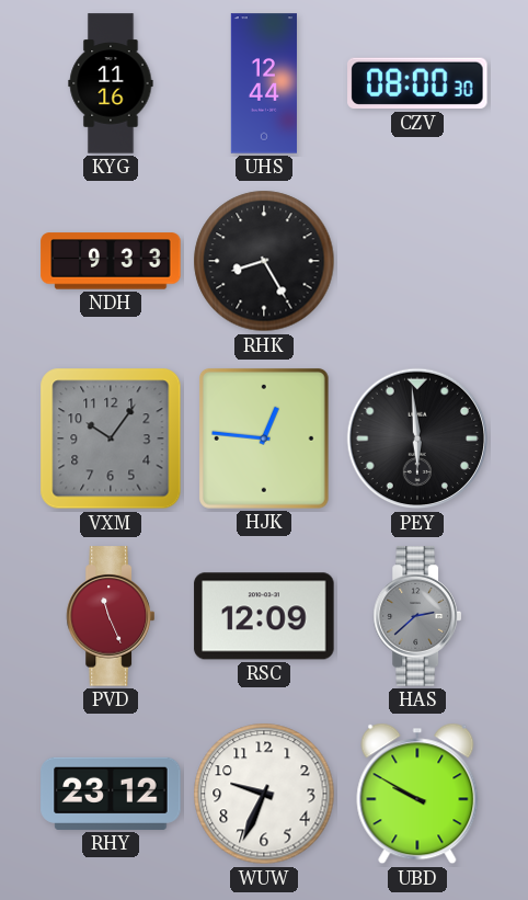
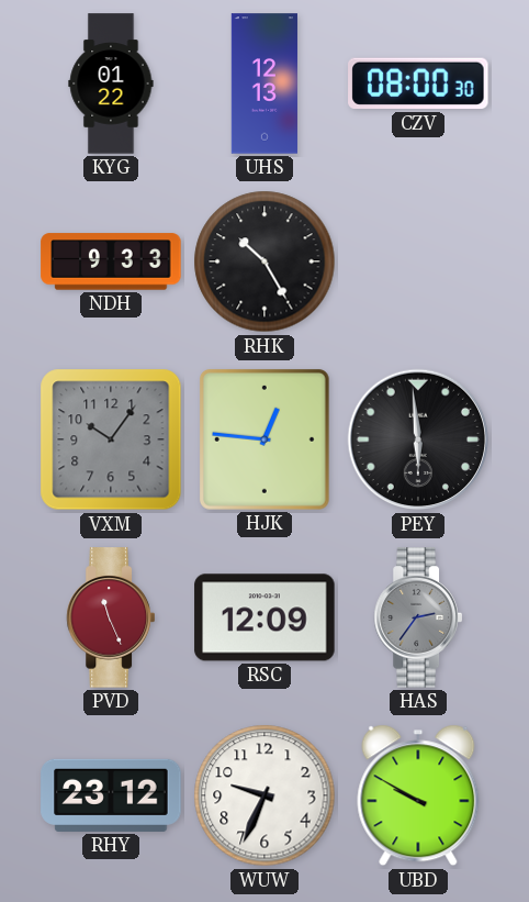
KYG: 11:16 -> 01:22 (111, 83)
UHS: 12:44 -> 12:13 (264, 83)
RHK: 8:25 -> 10:25 (264, 261)
HAS: 2:38 -> 2:36 (418, 617)
